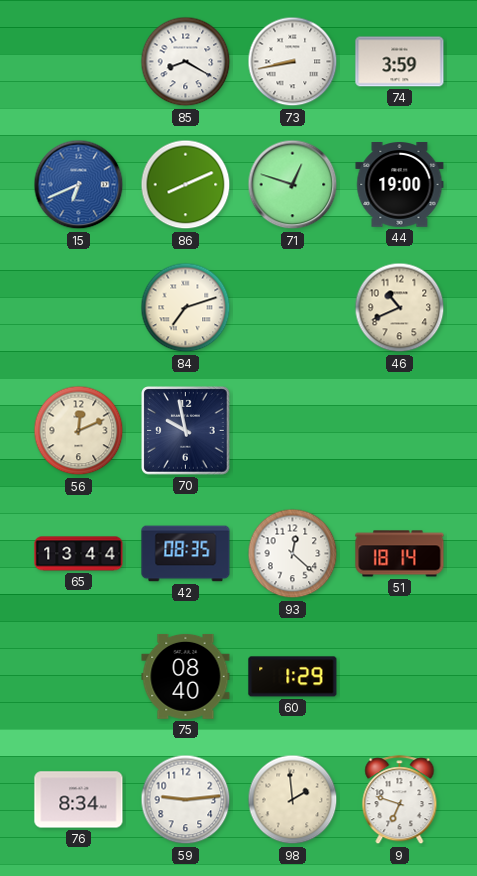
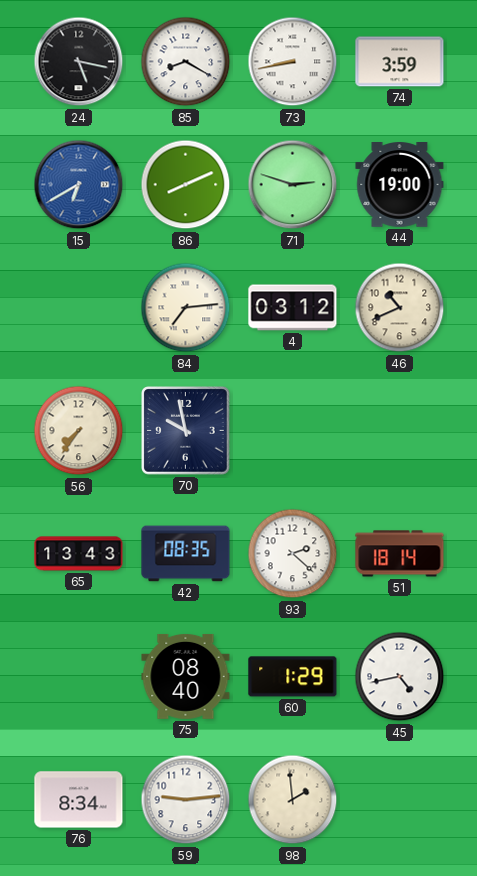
24: none -> 5:17 (79, 62)
15: 6:41 -> 6:40 (79, 185)
71: 12:48 -> 2:48 (293, 185)
84: 7:12 -> 7:14 (186, 308)
4: none -> 03:12 (293, 308)
56: 12:11 -> 7:36 (79, 431)
65: 13:44 -> 13:43 (79, 554)
93: 12:22 -> 2:22 (293, 554)
45: none -> 4:43 (400, 677)
9: 6:48 -> none (400, 800)
